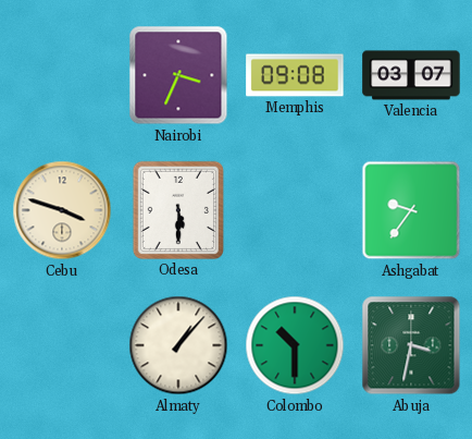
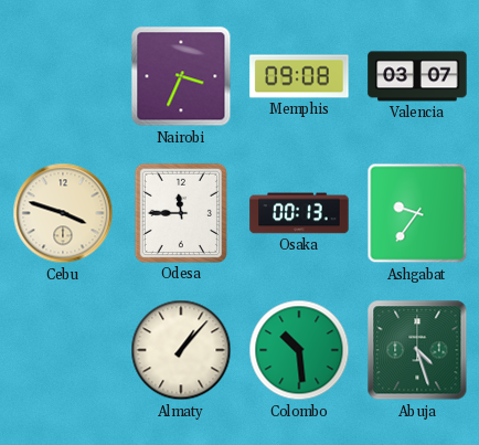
Odesa: 5:30 -> 11:45 (181, 213)
Osaka: none -> 00:13 (299, 213)
Colombo: 10:30 -> 10:29 (299, 350)
Abuja: 3:32 -> 4:27 (417, 350)
